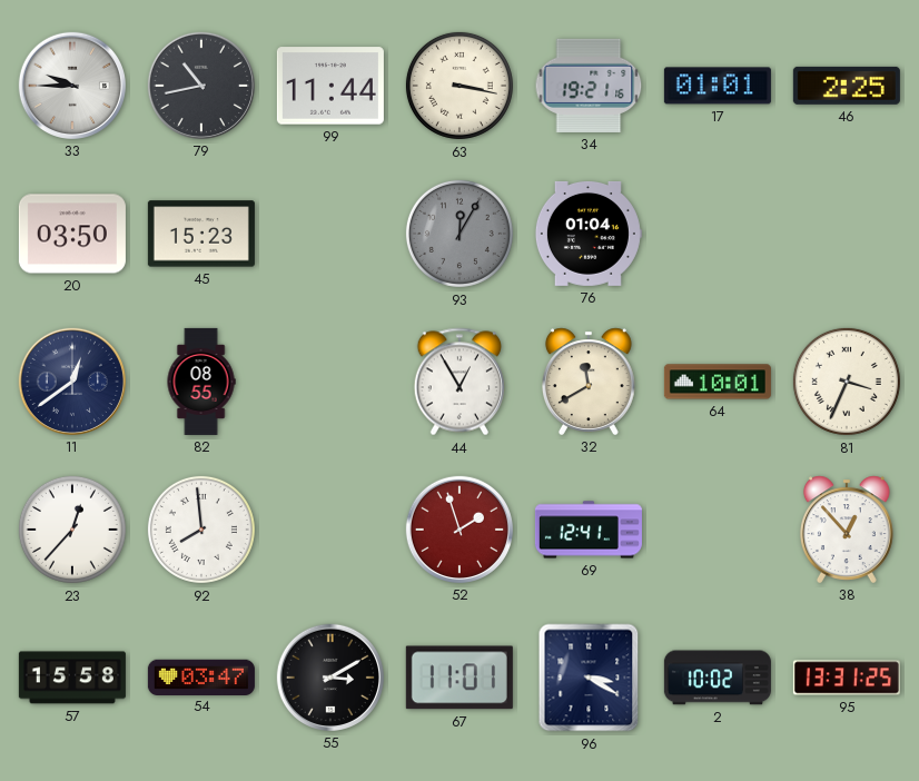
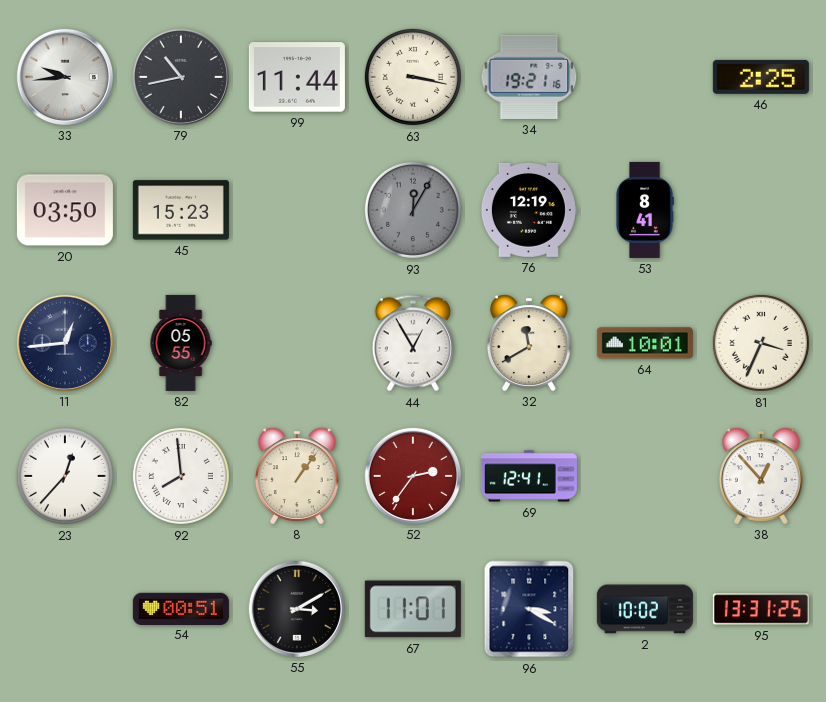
33: 9:45 -> 9:44 (65, 77)
17: 01:01 -> none (718, 86)
76: 01:04 -> 12:19 (528, 210)
53: none -> 8:41 (645, 210)
11: 12:39 -> 12:44 (65, 343)
82: 08:55 -> 05:55 (181, 343)
8: none -> 1:06 (297, 476)
52: 1:57 -> 2:36 (413, 476)
57: 15:58 -> none (72, 678)
54: 03:47 -> 00:51 (181, 608)
